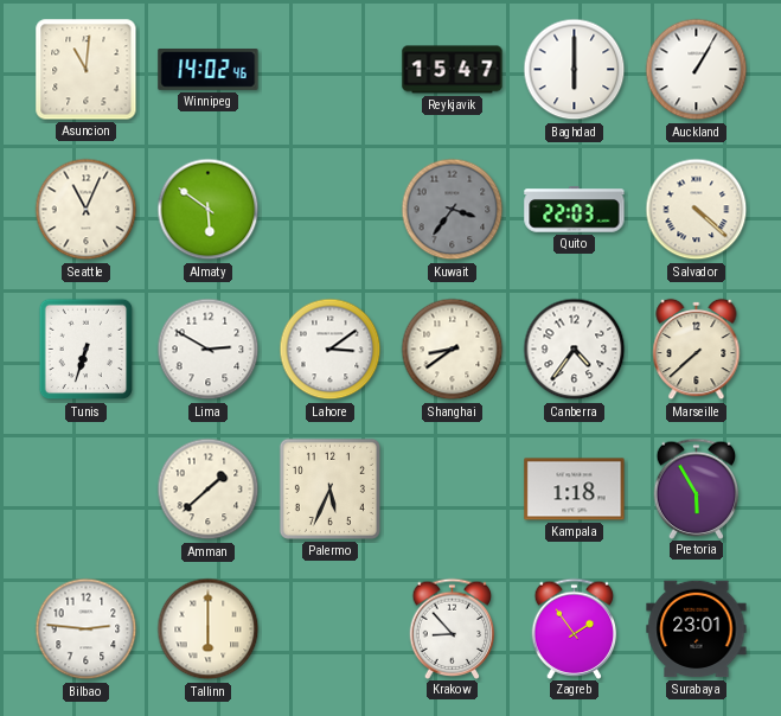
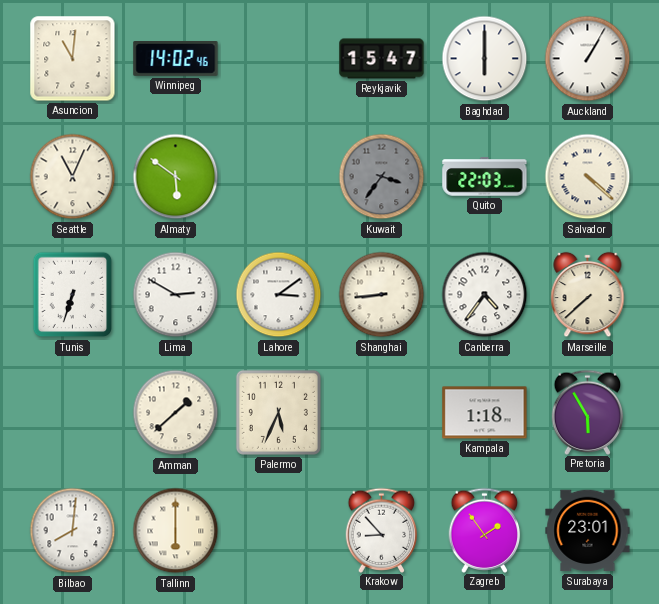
Shanghai: 8:39 -> 8:44 (382, 295)
Bilbao: 2:46 -> 8:01 (73, 531)
